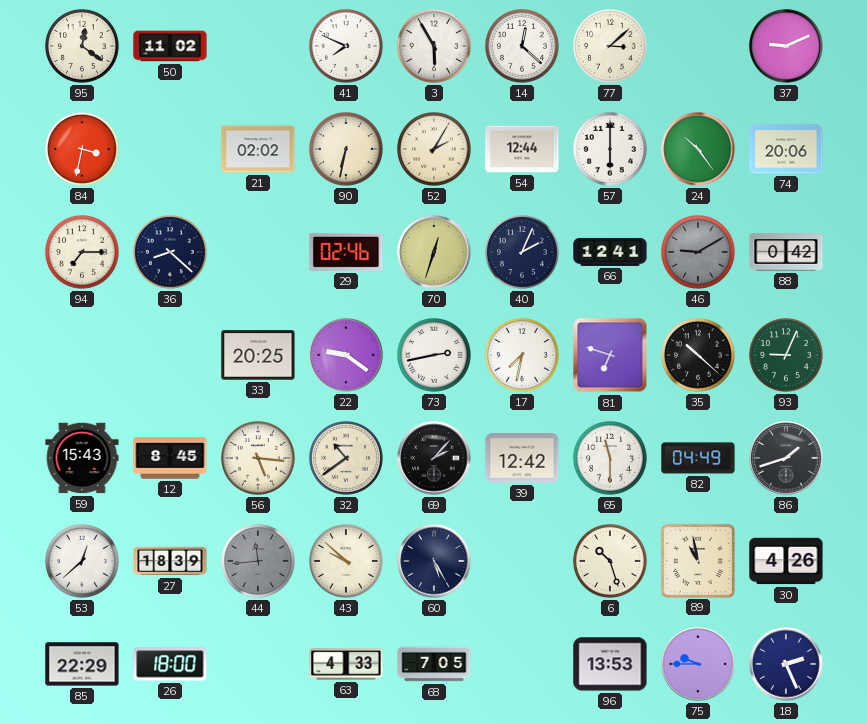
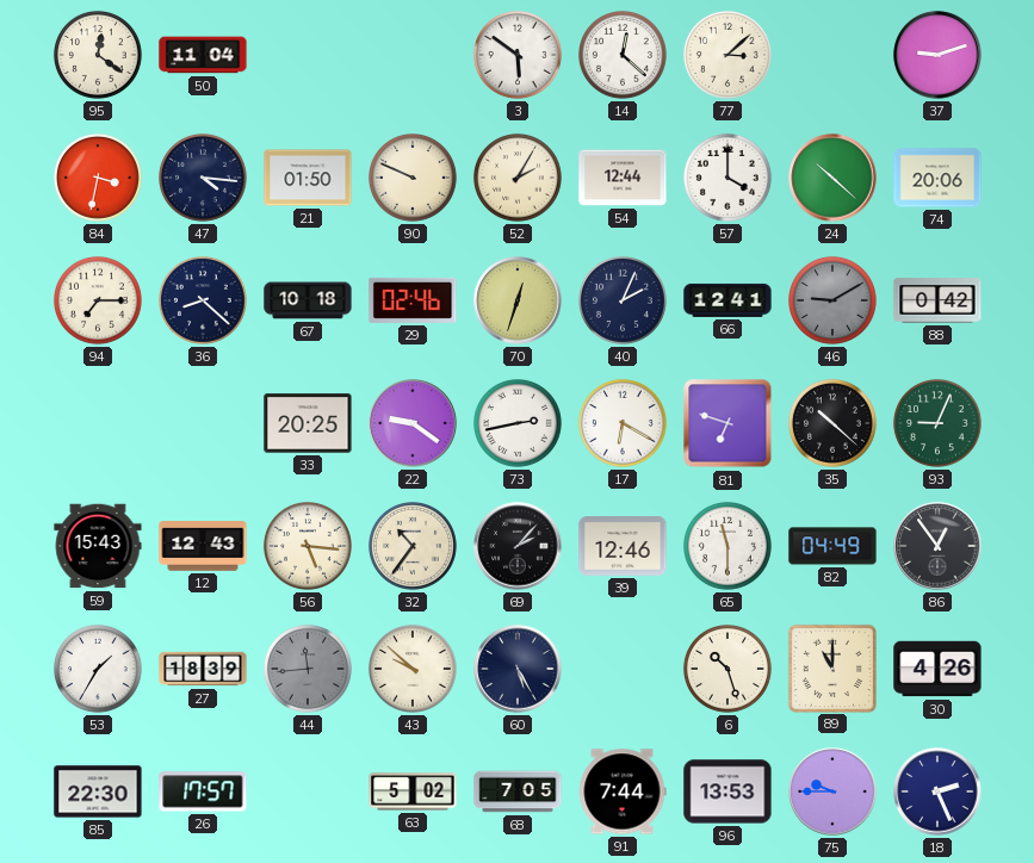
50: 11:02 -> 11:04 (203, 55)
41: 7:49 -> none (346, 46)
3: 5:55 -> 5:51 (518, 55)
37: 9:11 -> 9:12 (937, 55)
47: none -> 4:16 (203, 178)
21: 02:02 -> 01:50 (308, 178)
90: 6:32 -> 9:49 (413, 178)
57: 6:00 -> 4:00 (727, 178)
24: 10:24 -> 10:22 (832, 178)
67: none -> 10:18 (308, 300)
17: 7:32 -> 6:20 (623, 423)
12: 8:45 -> 12:43 (203, 547)
32: 10:39 -> 10:36 (413, 546)
39: 12:42 -> 12:46 (623, 546)
86: 1:42 -> 12:54 (937, 546)
53: 12:38 -> 1:35 (98, 669)
89: 10:58 -> 11:00 (831, 668)
85: 22:29 -> 22:30 (98, 791)
26: 18:00 -> 17:57 (203, 791)
63: 4:33 -> 5:02 (413, 791)
91: none -> 7:44 (623, 791)
